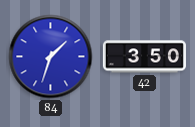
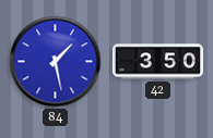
84: 1:33 -> 1:28 (56, 62)
